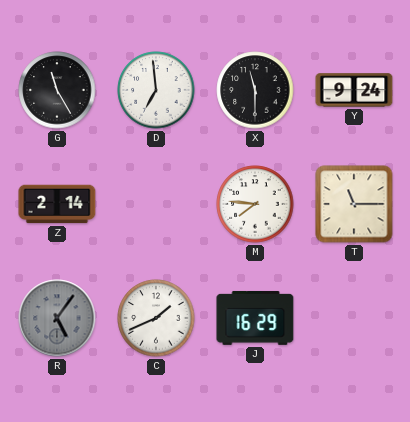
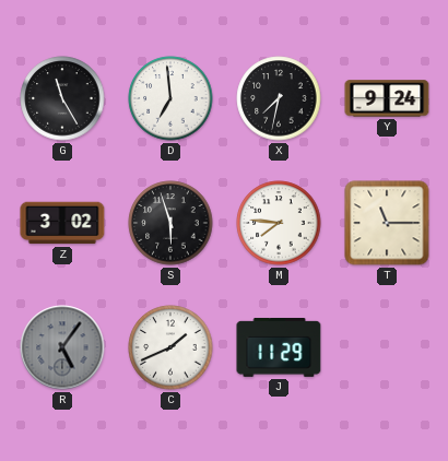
X: 11:30 -> 7:32 (279, 98)
Z: 2:14 -> 3:02 (62, 223)
S: none -> 5:57 (170, 223)
J: 16:29 -> 11:29 (279, 347)
